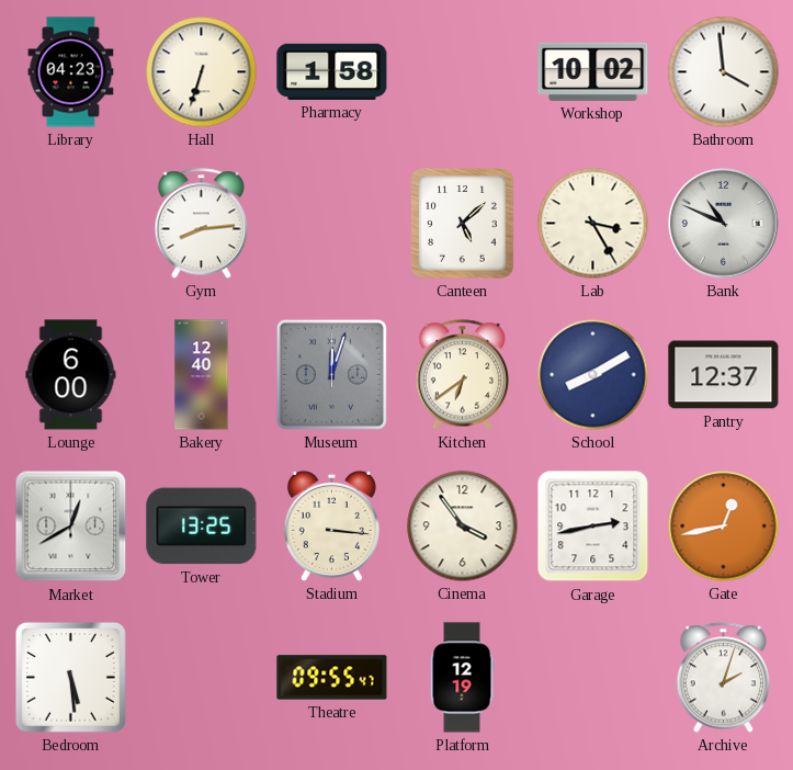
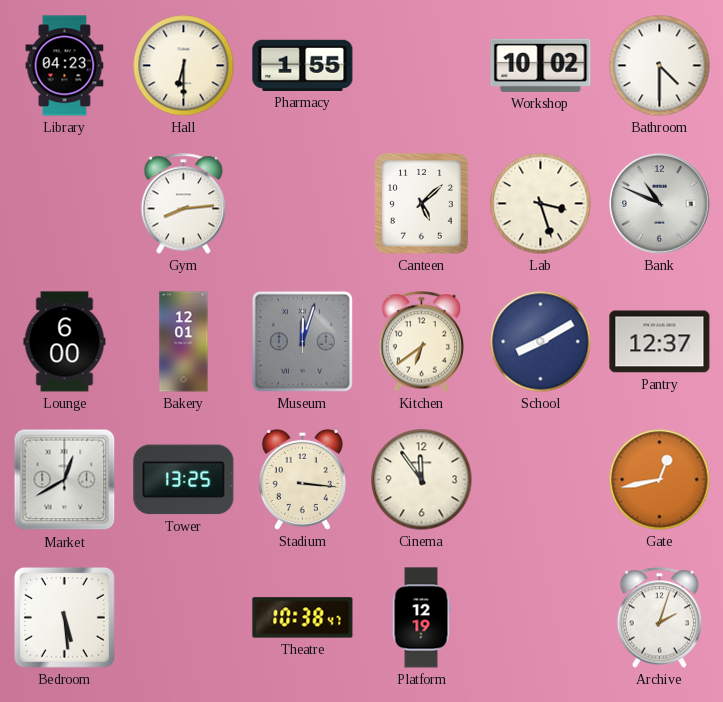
Hall: 6:33 -> 6:30 (184, 66)
Pharmacy: 1:58 -> 1:55 (303, 65)
Bathroom: 3:59 -> 4:30 (660, 66)
Lab: 3:25 -> 3:27 (541, 204)
Bakery: 12:40 -> 12:01 (184, 342)
Cinema: 3:54 -> 11:54 (422, 480)
Garage: 2:43 -> none (593, 526)
Theatre: 09:55 -> 10:38 (303, 618)
